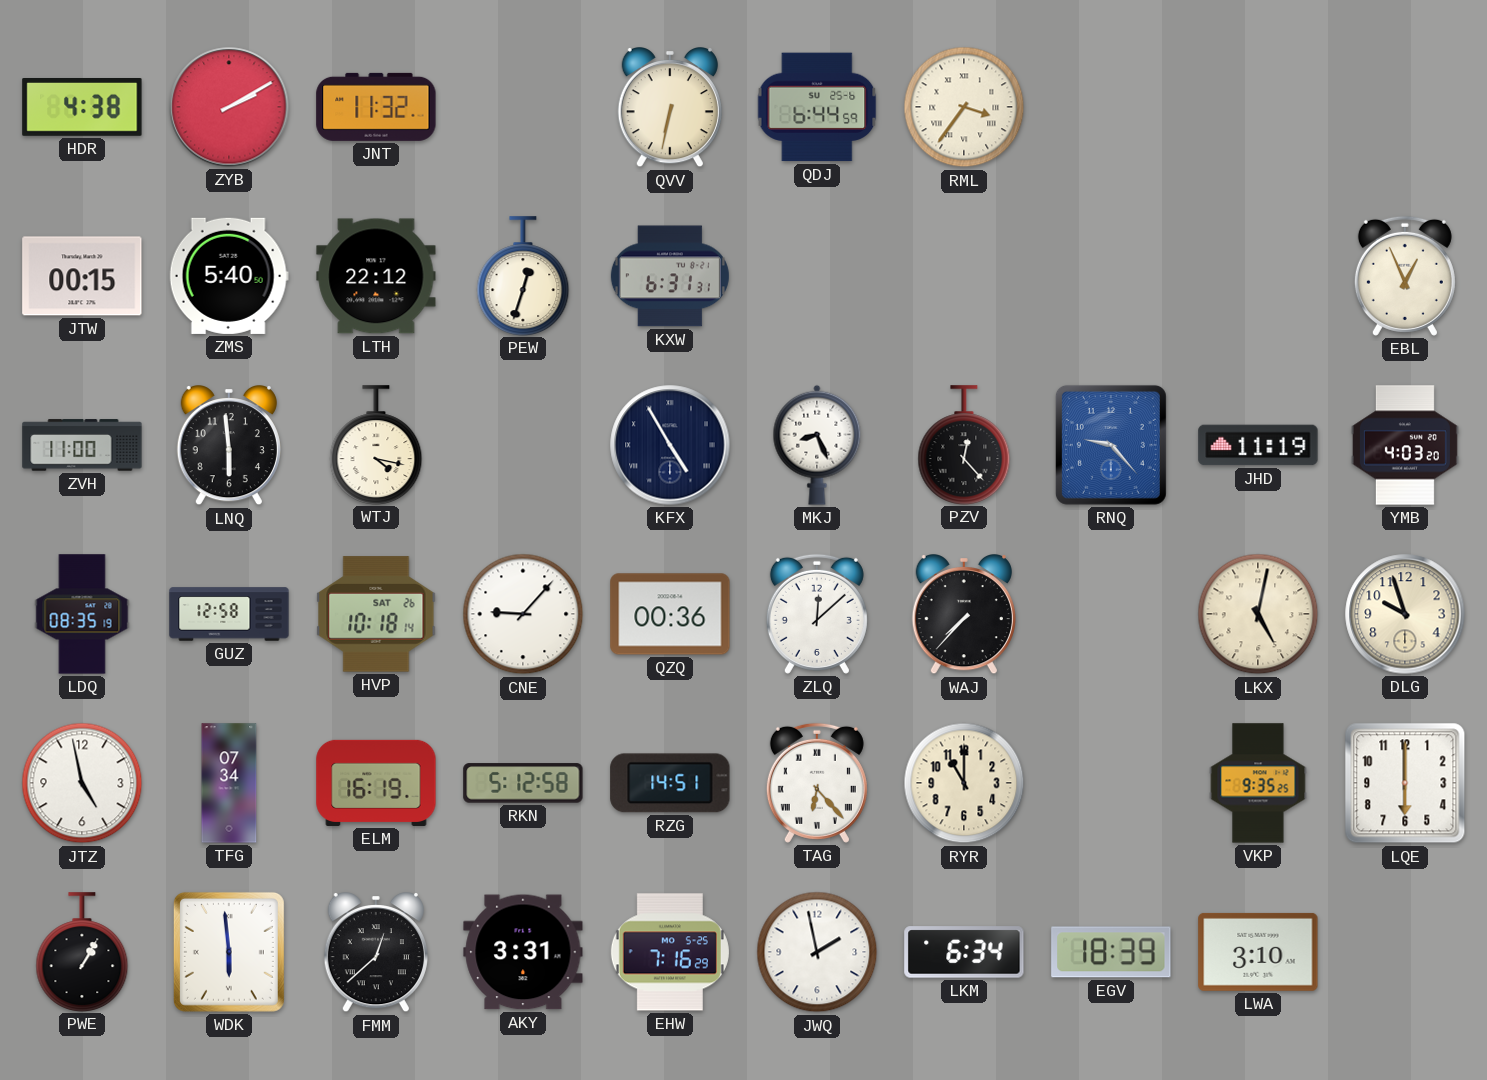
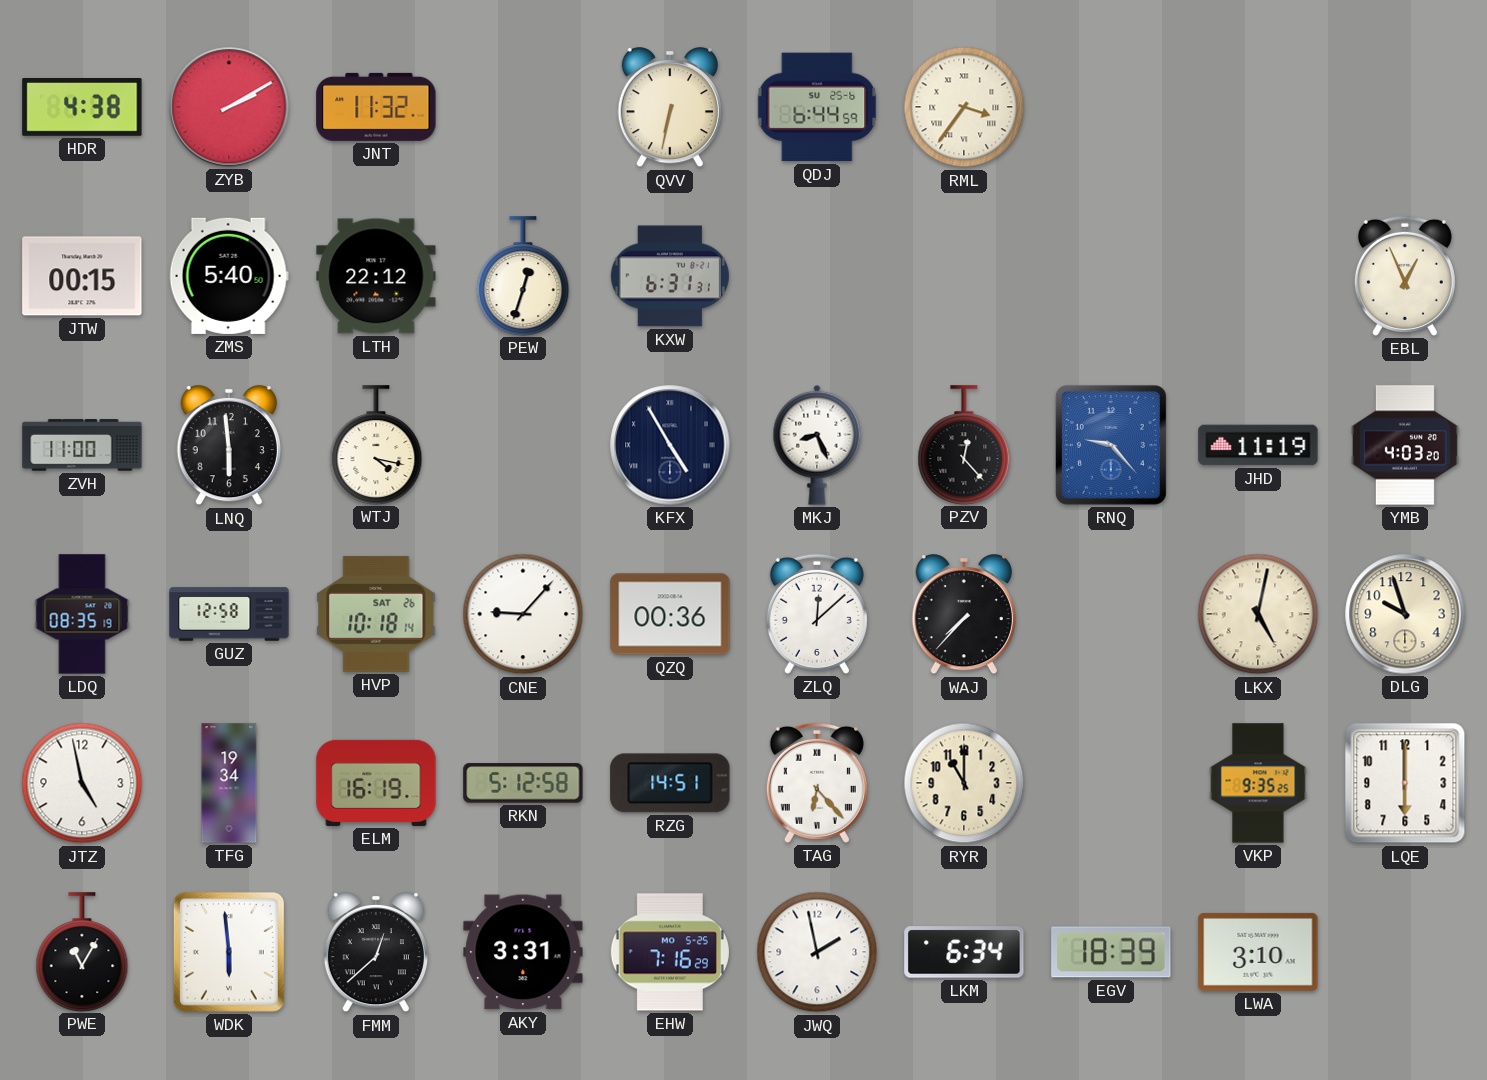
TFG: 07:34 -> 19:34 (229, 783)
PWE: 1:05 -> 11:05 (82, 952)
